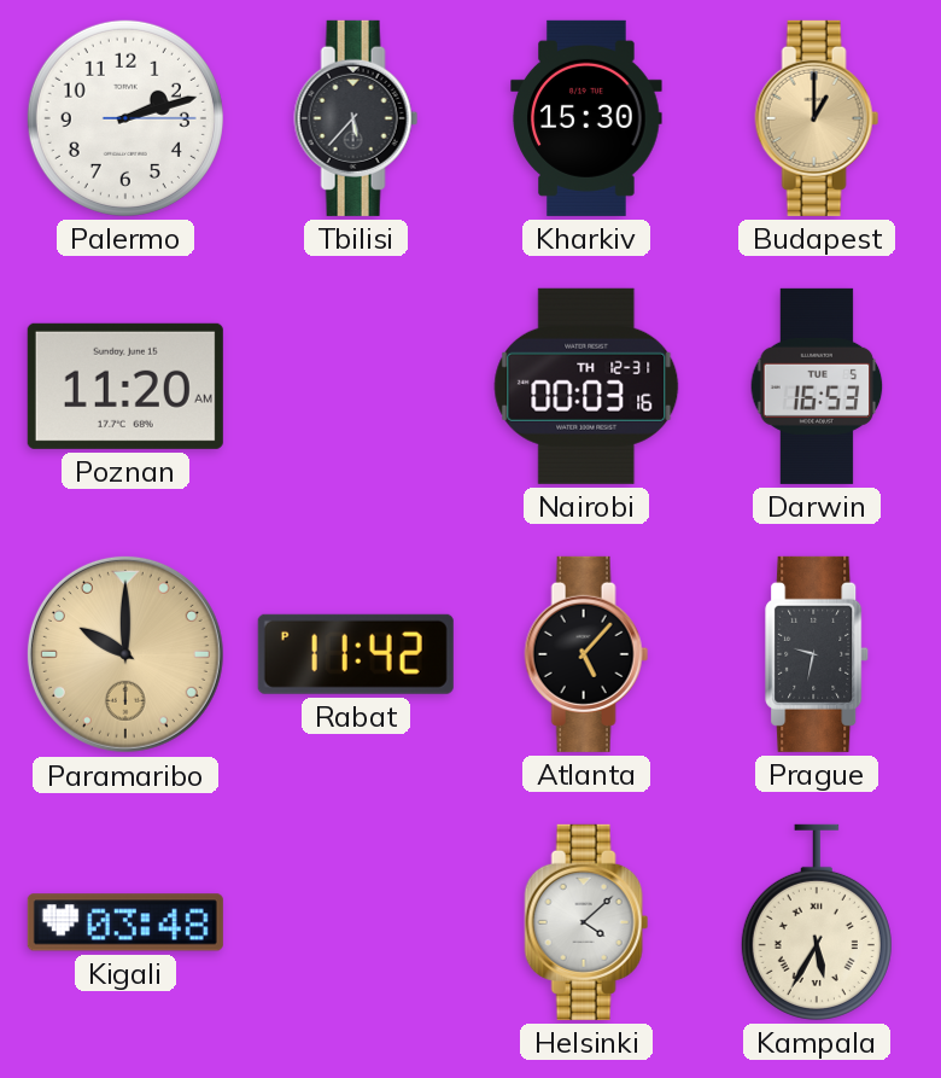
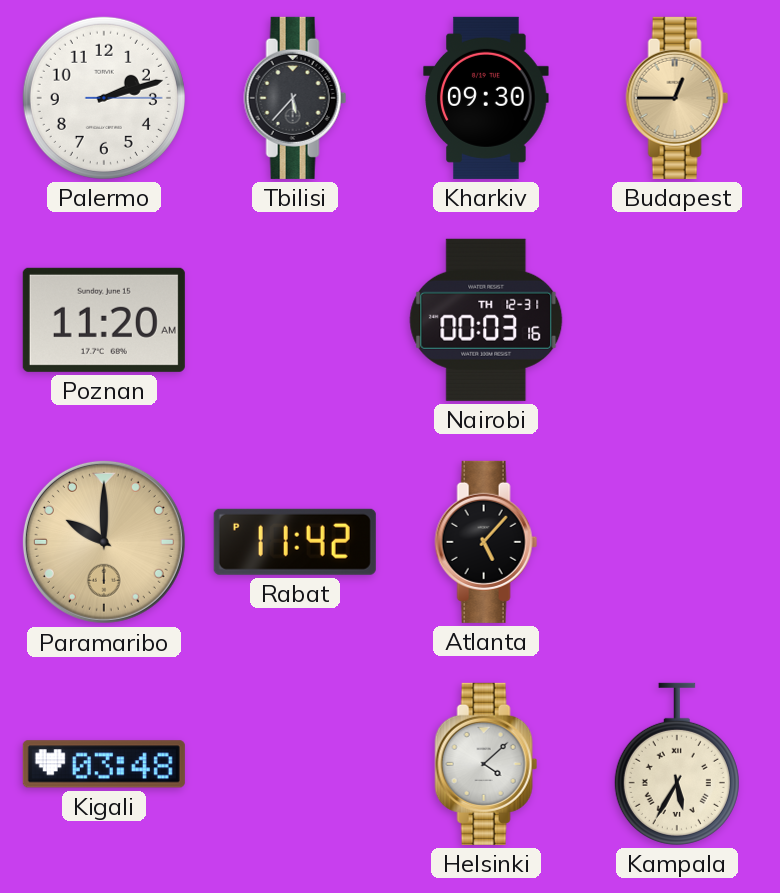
Kharkiv: 15:30 -> 09:30 (486, 98)
Budapest: 1:00 -> 12:45 (677, 98)
Darwin: 16:53 -> none (817, 386)
Prague: 9:32 -> none (818, 654)
